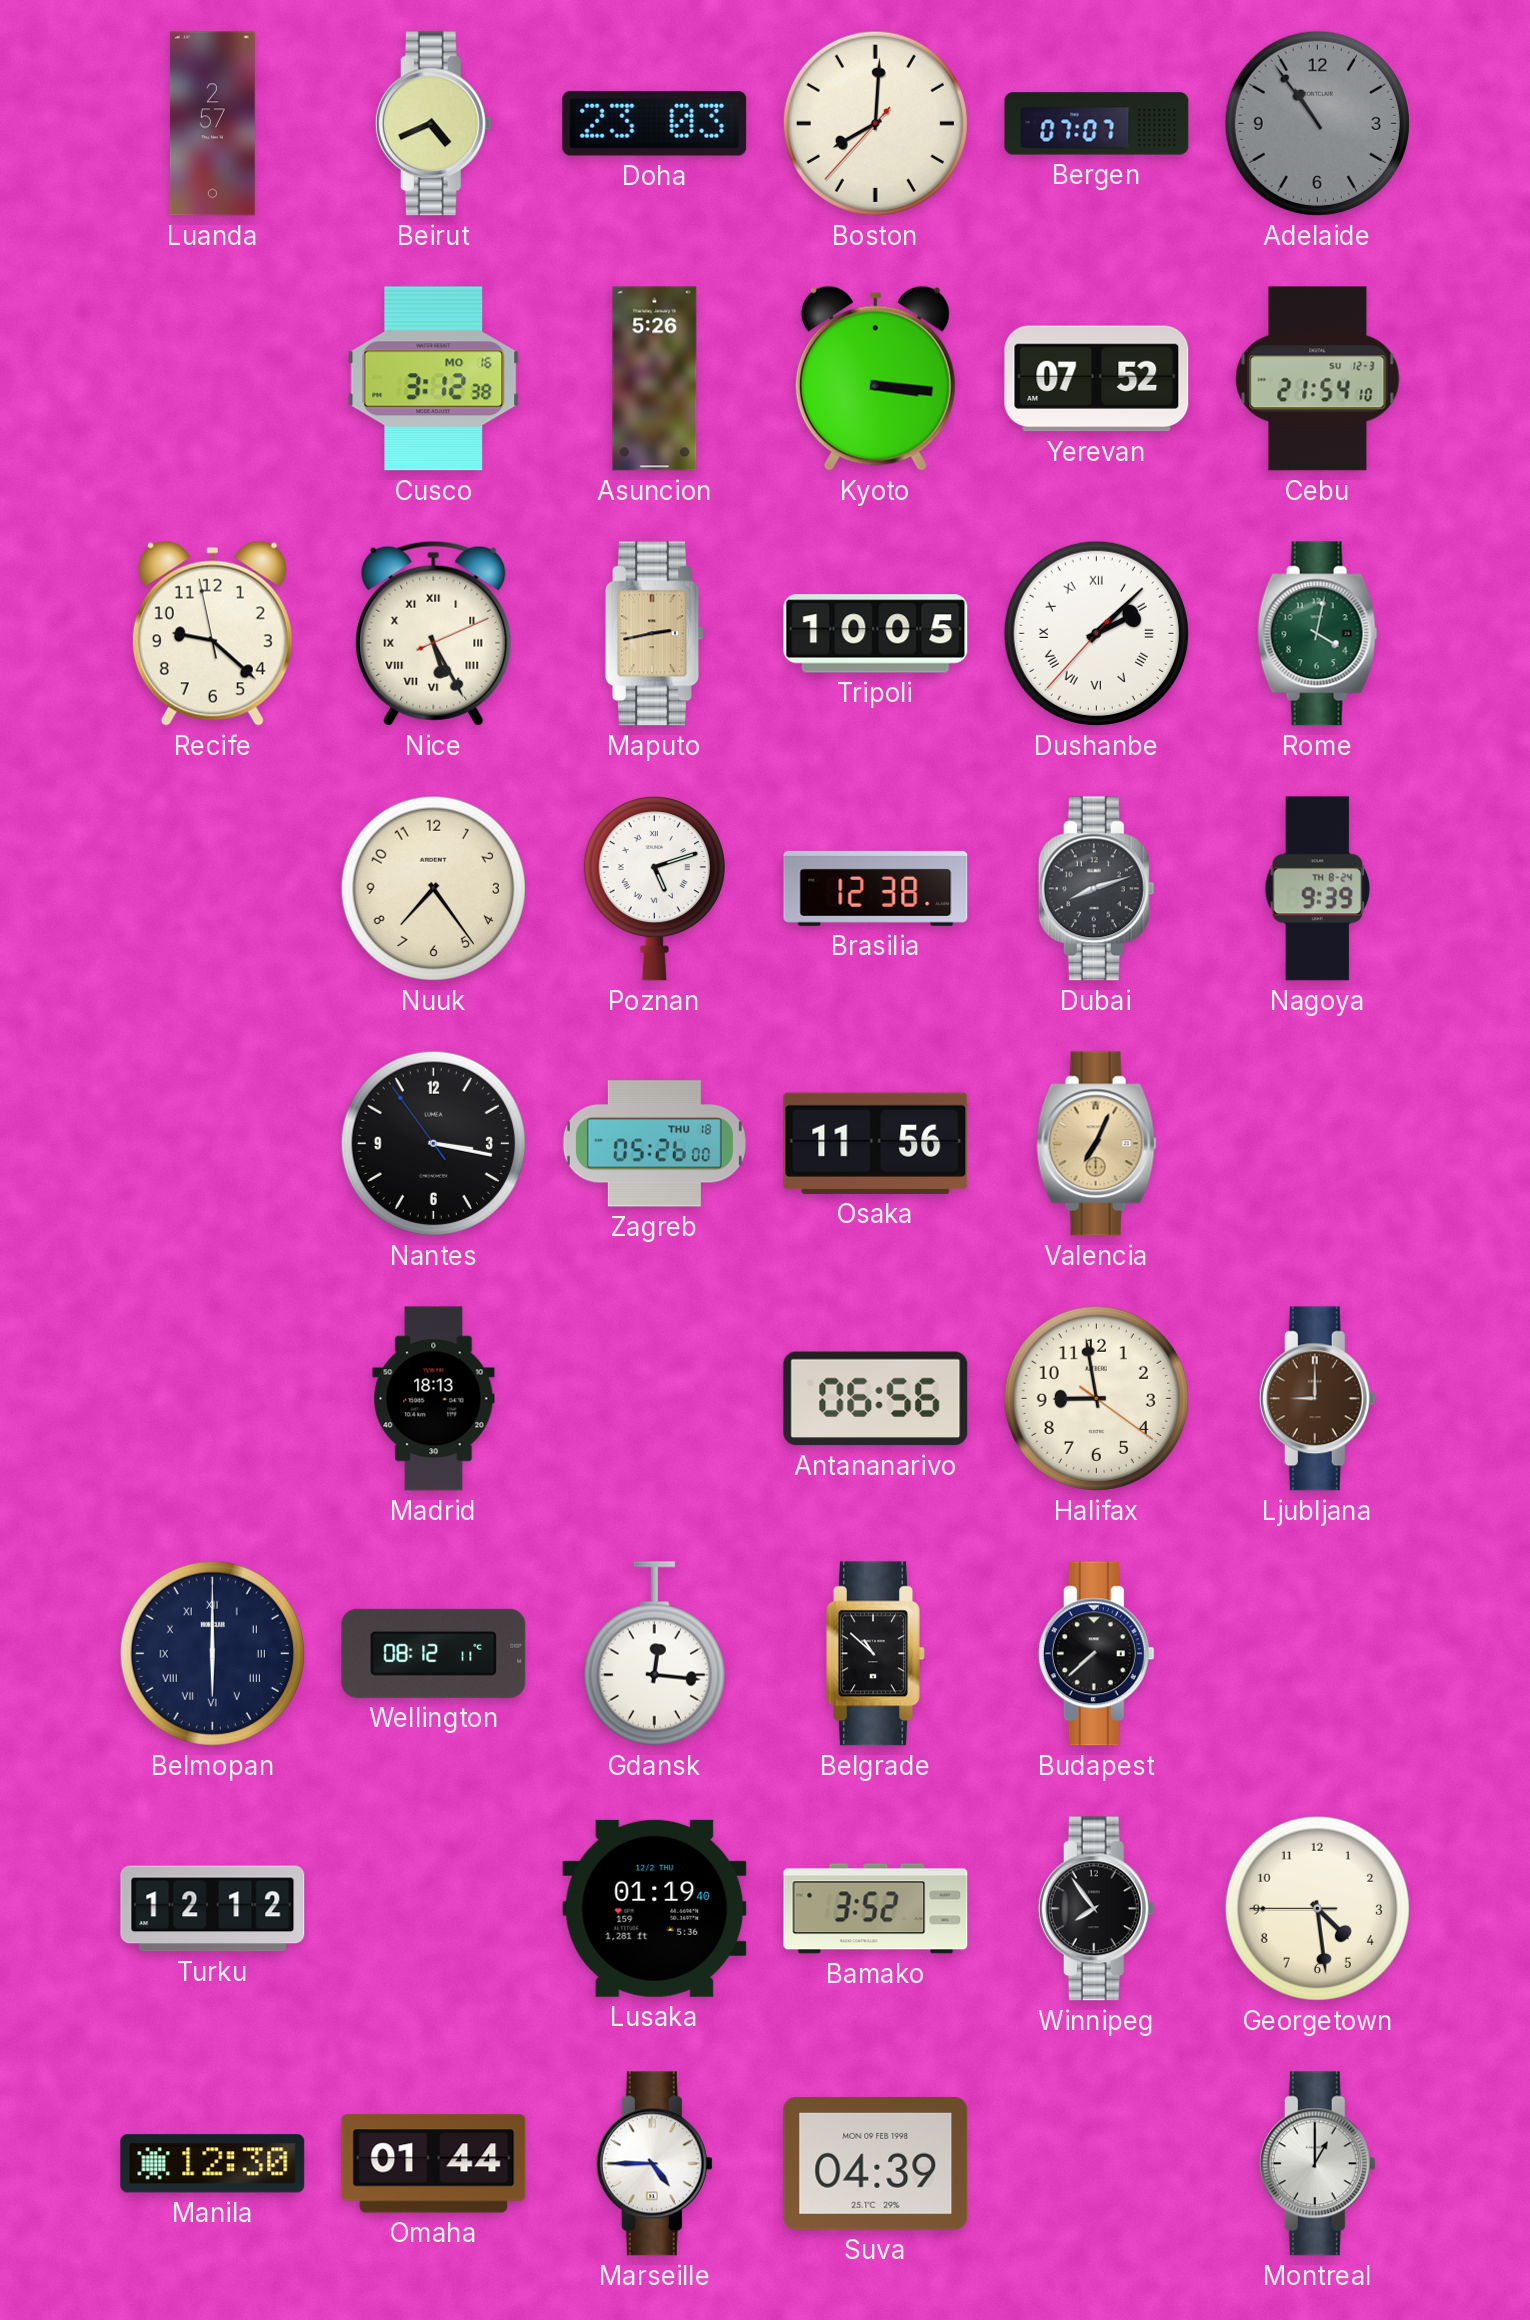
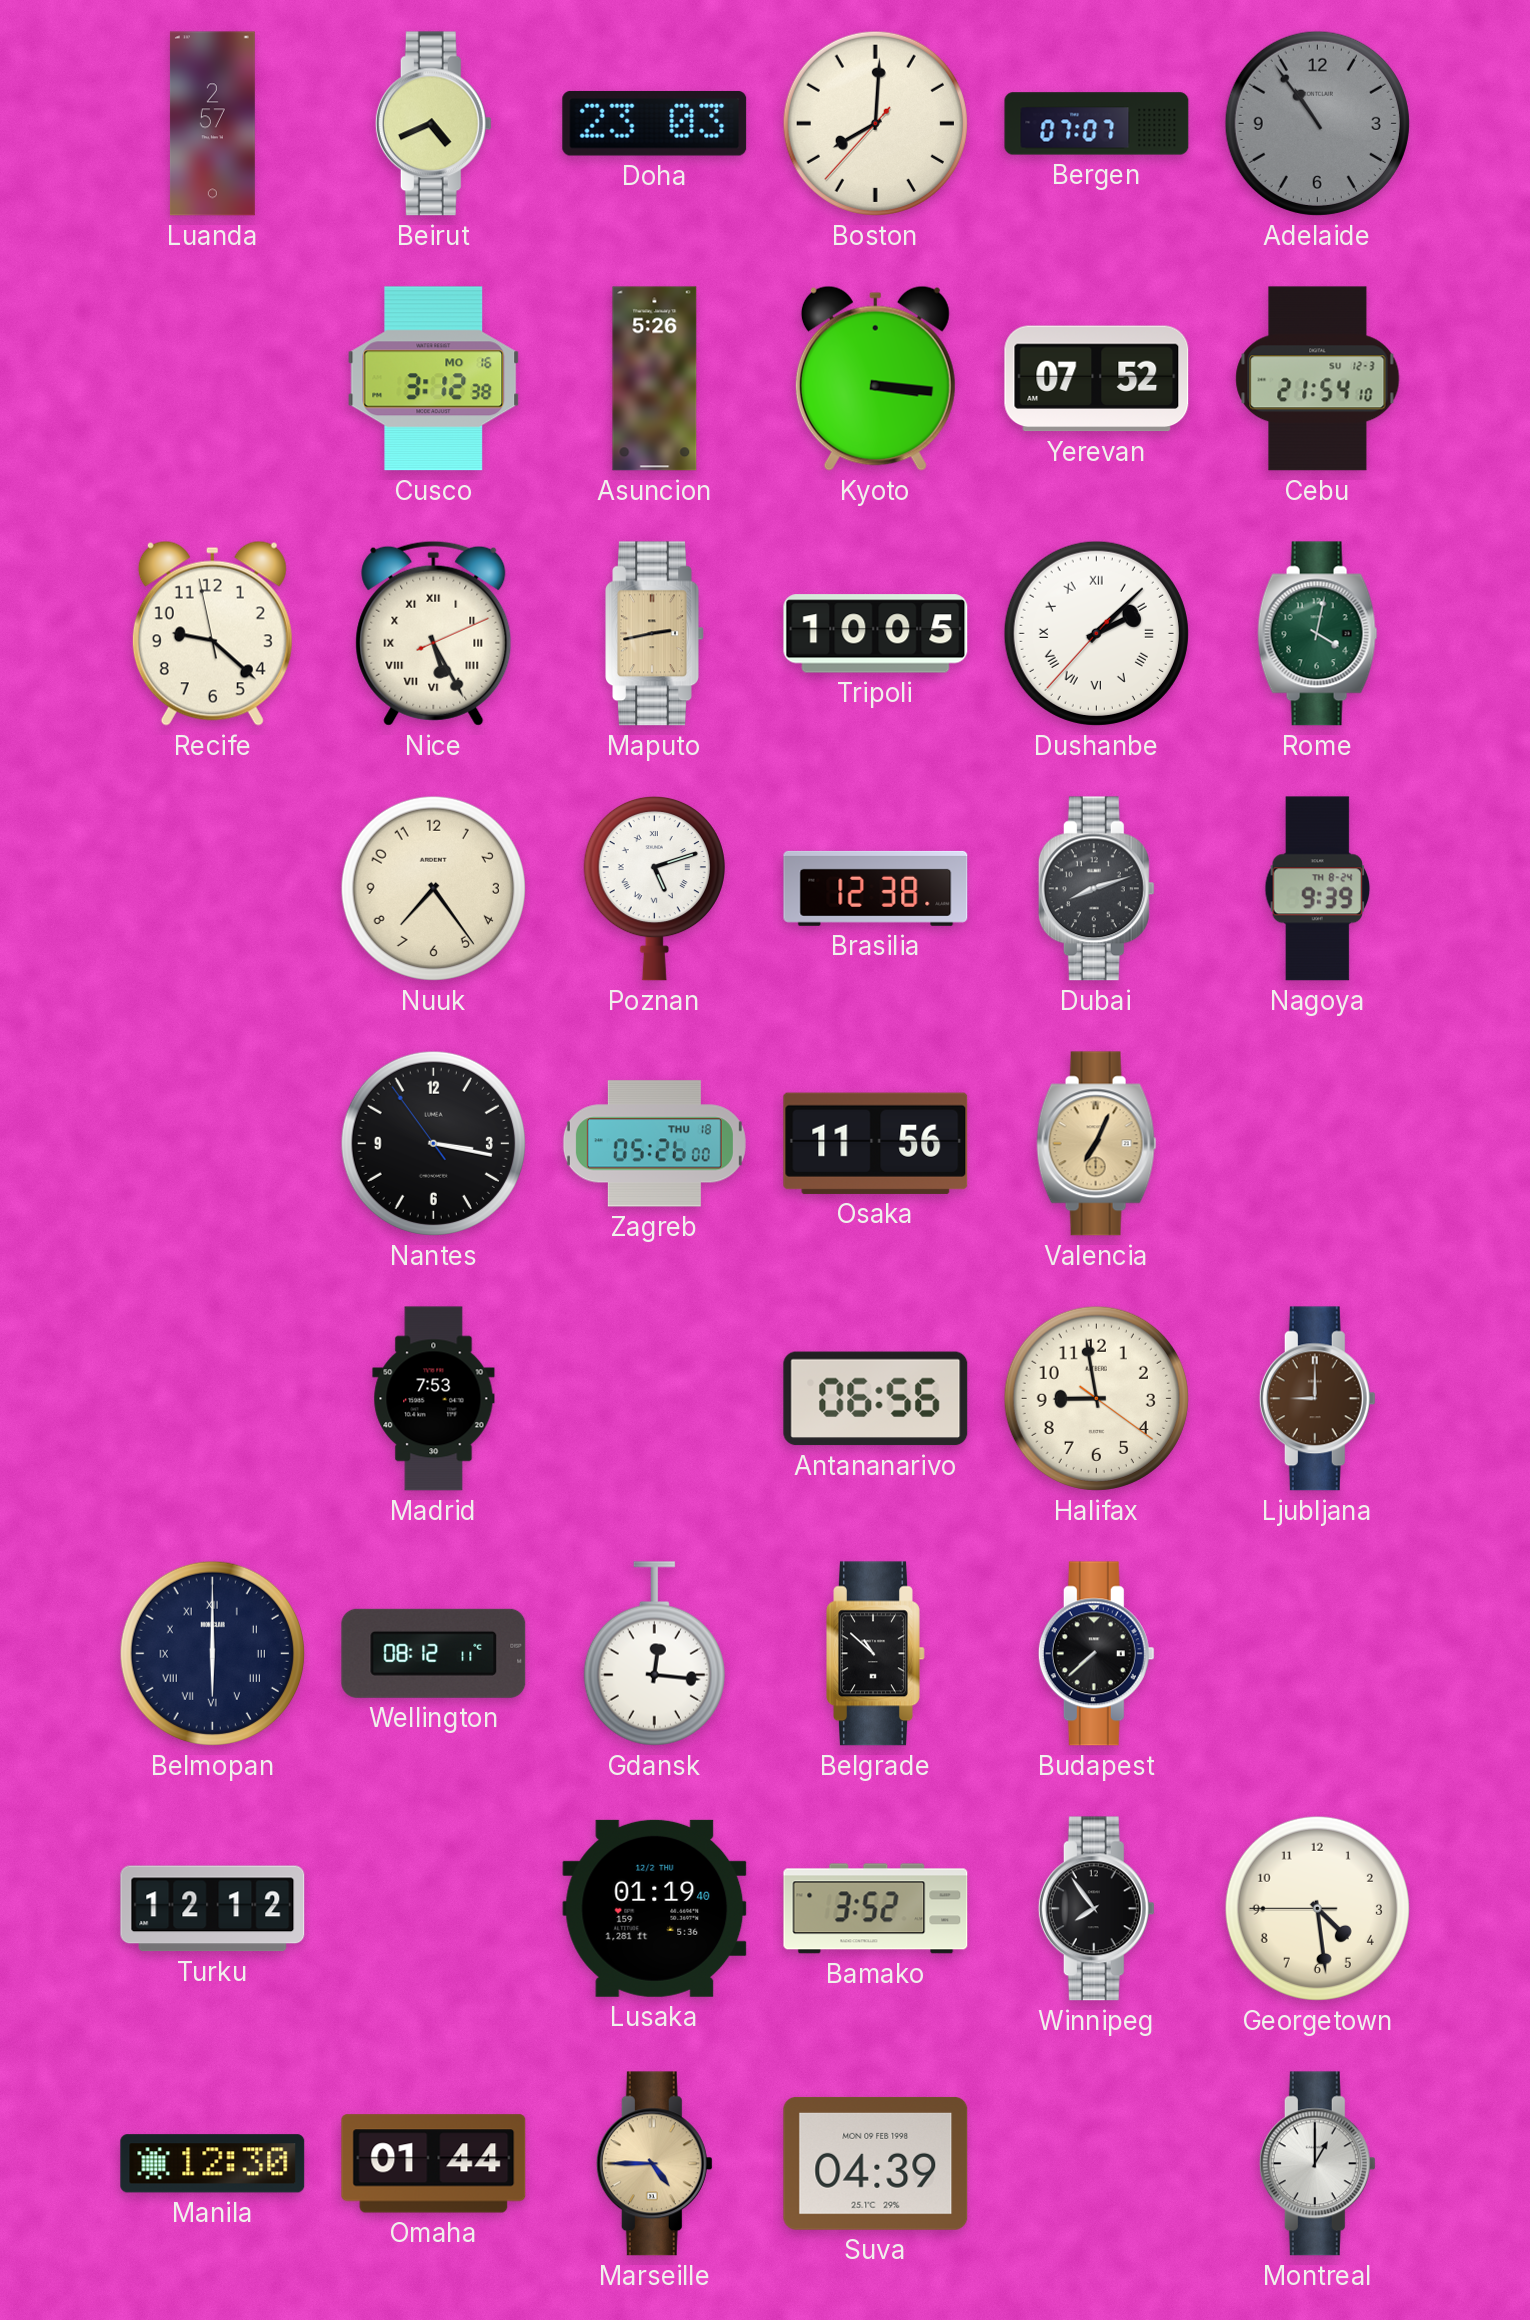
Madrid: 18:13 -> 7:53 (434, 1399)
Marseille dial: white -> champagne (654, 2164)
